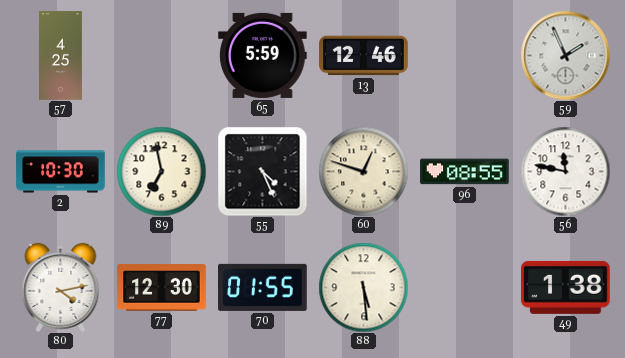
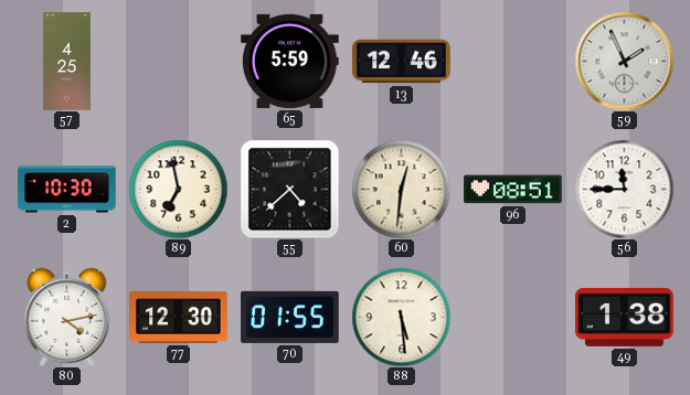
55: 4:26 -> 4:38 (289, 189)
60: 12:48 -> 12:31 (401, 189)
96: 08:55 -> 08:51 (513, 190)
56: 11:47 -> 11:45 (624, 189)
